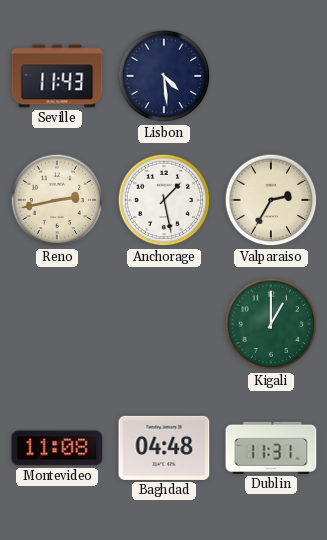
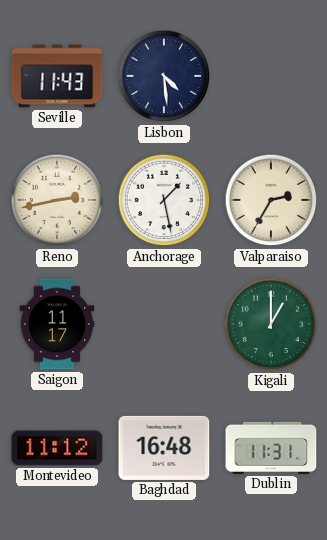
Saigon: none -> 11:17 (57, 324)
Montevideo: 11:08 -> 11:12 (57, 448)
Baghdad: 04:48 -> 16:48 (164, 448)
